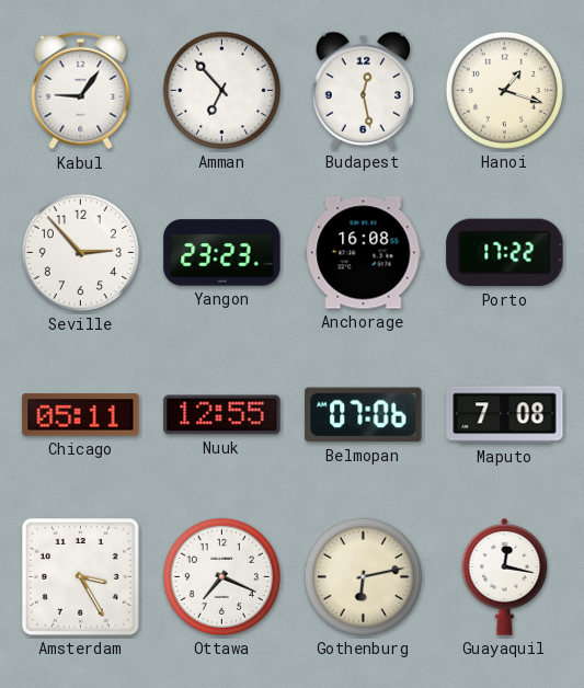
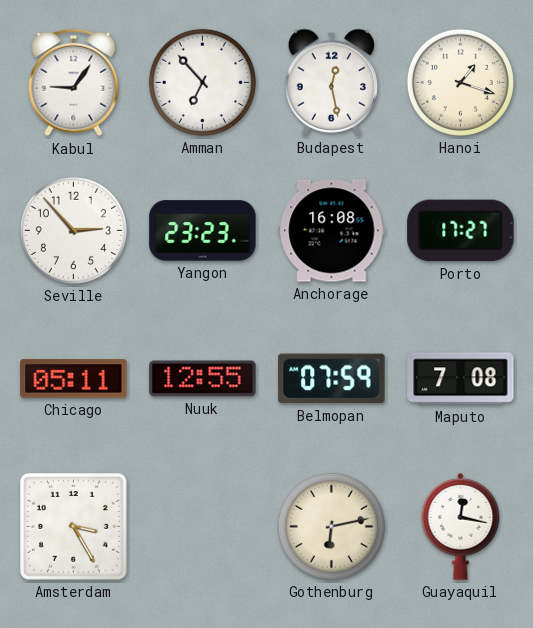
Porto: 17:22 -> 17:27 (461, 231)
Belmopan: 07:06 -> 07:59 (332, 379)
Ottawa: 7:19 -> none (221, 576)
